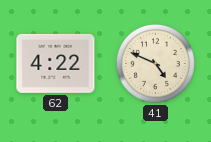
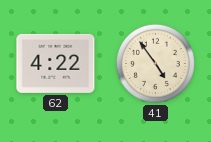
41: 4:49 -> 4:54 (155, 63)
